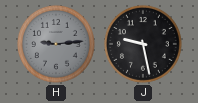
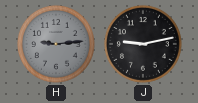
J: 9:28 -> 9:13 (143, 44)
